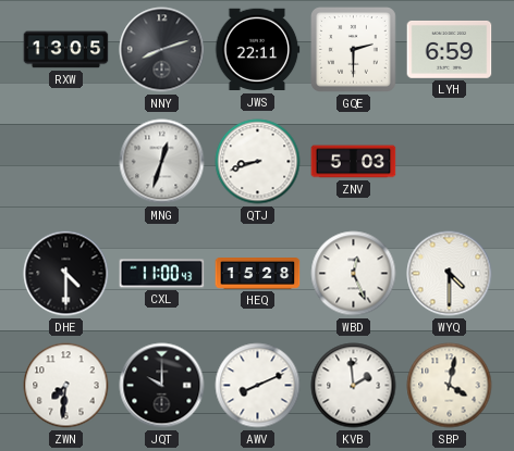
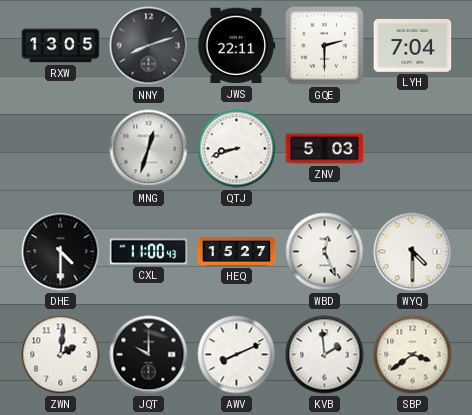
LYH: 6:59 -> 7:04 (413, 46)
HEQ: 15:28 -> 15:27 (237, 252)
ZWN: 7:31 -> 2:01 (61, 355)
SBP: 4:02 -> 3:39 (413, 355)
